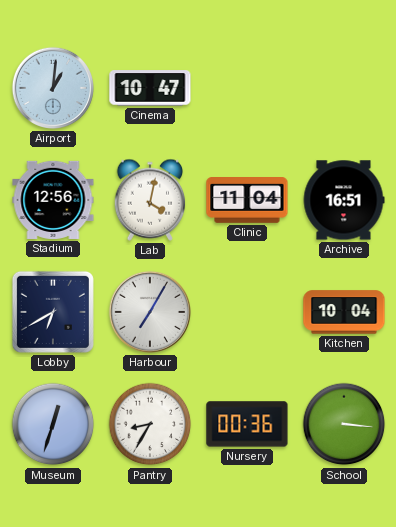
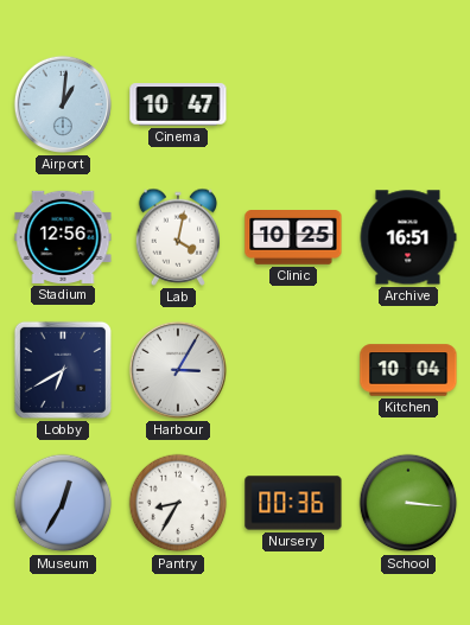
Clinic: 11:04 -> 10:25 (293, 238)
Harbour: 7:05 -> 3:05 (177, 370)
Museum: 12:33 -> 12:35 (63, 503)
